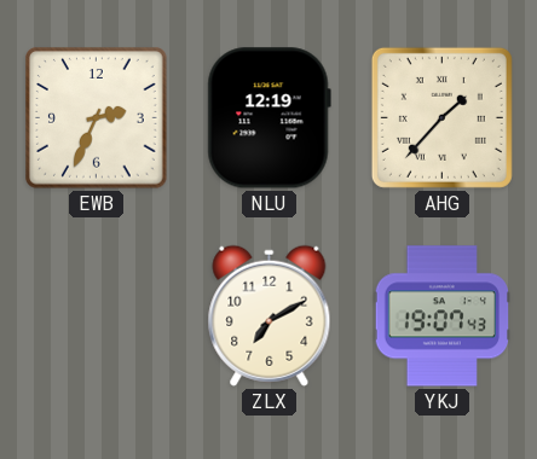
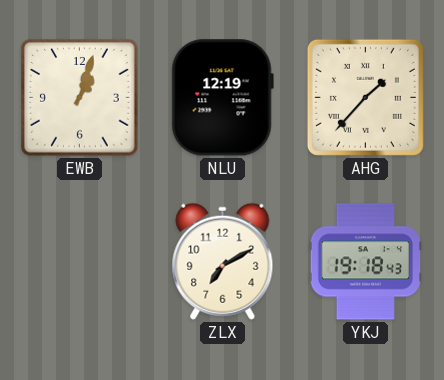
EWB: 2:34 -> 1:03 (80, 98)
YKJ: 19:07 -> 19:18 (366, 262)
